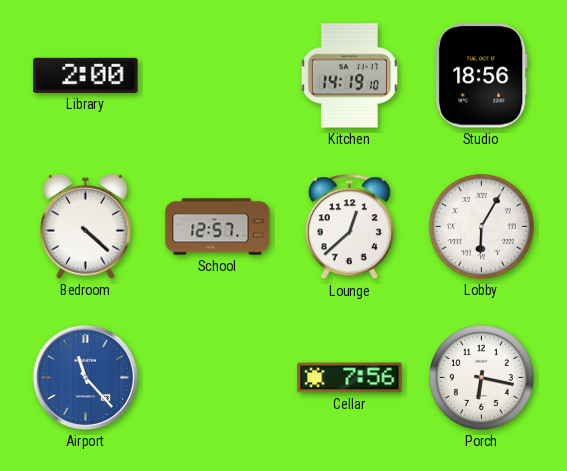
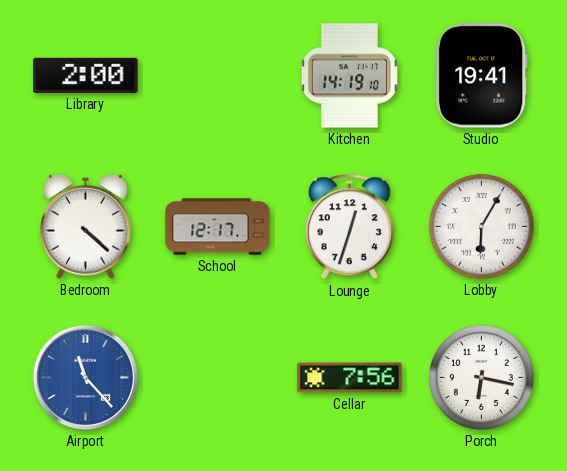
Studio: 18:56 -> 19:41 (481, 76)
School: 12:57 -> 12:17 (218, 227)
Lounge: 12:38 -> 12:33 (349, 227)
